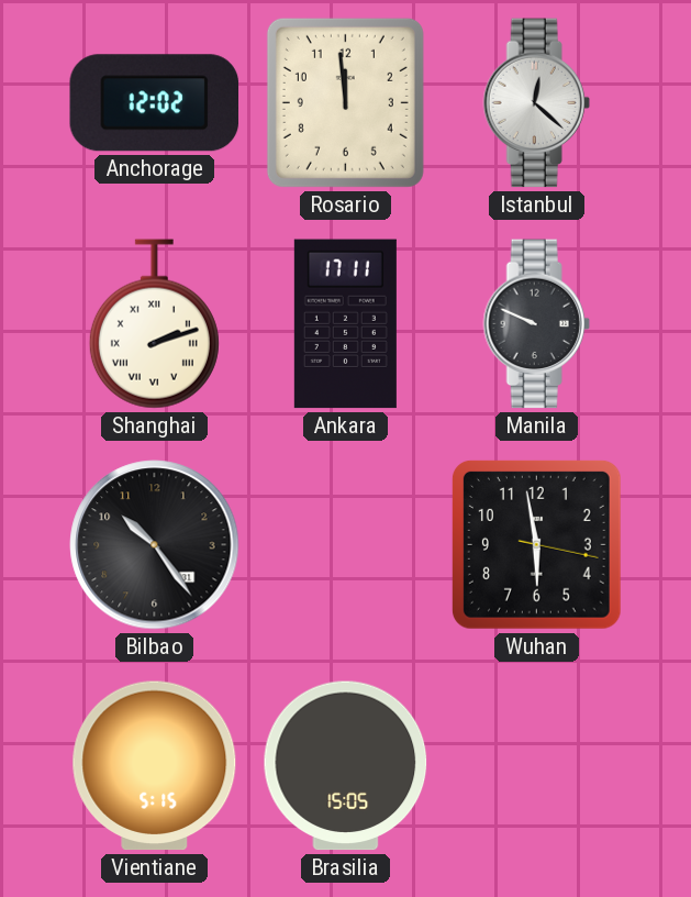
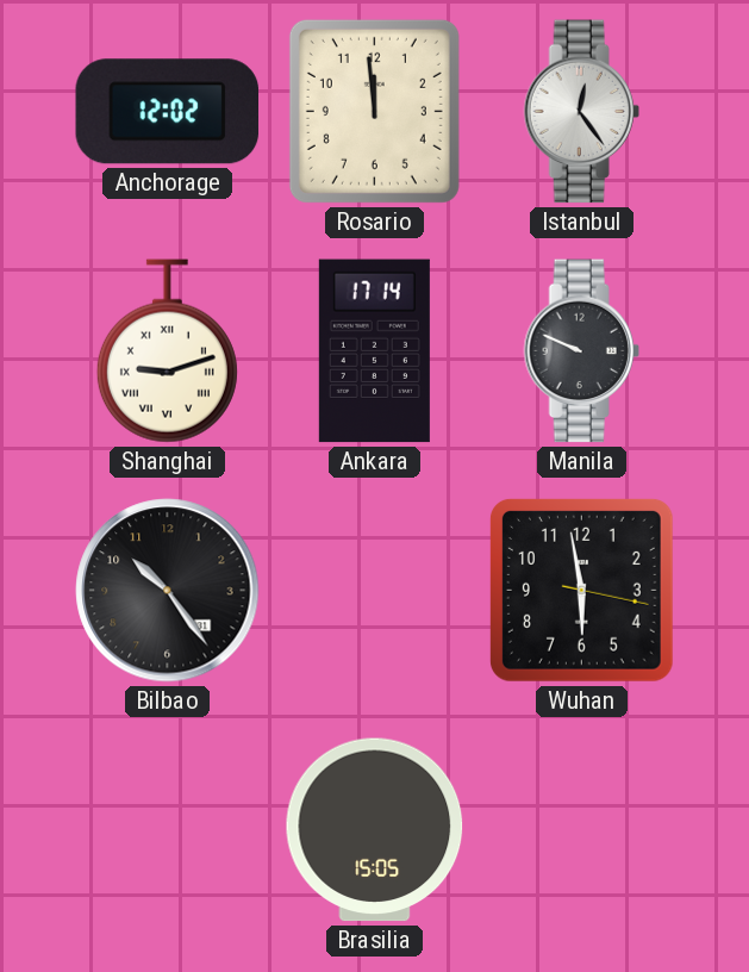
Istanbul: 12:22 -> 12:24 (581, 112)
Shanghai: 2:12 -> 9:12 (167, 351)
Ankara: 17:11 -> 17:14 (374, 351)
Vientiane: 5:15 -> none (155, 766)
